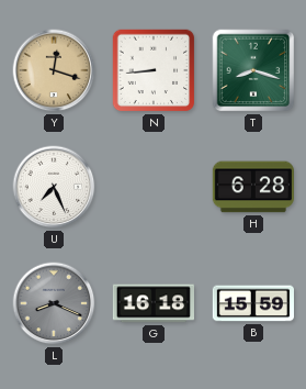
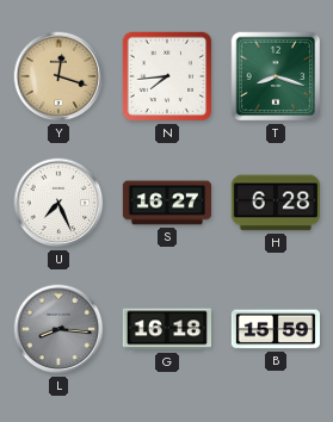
N: 8:44 -> 7:44 (167, 76)
S: none -> 16:27 (166, 203)
L: 8:19 -> 8:16 (58, 329)
